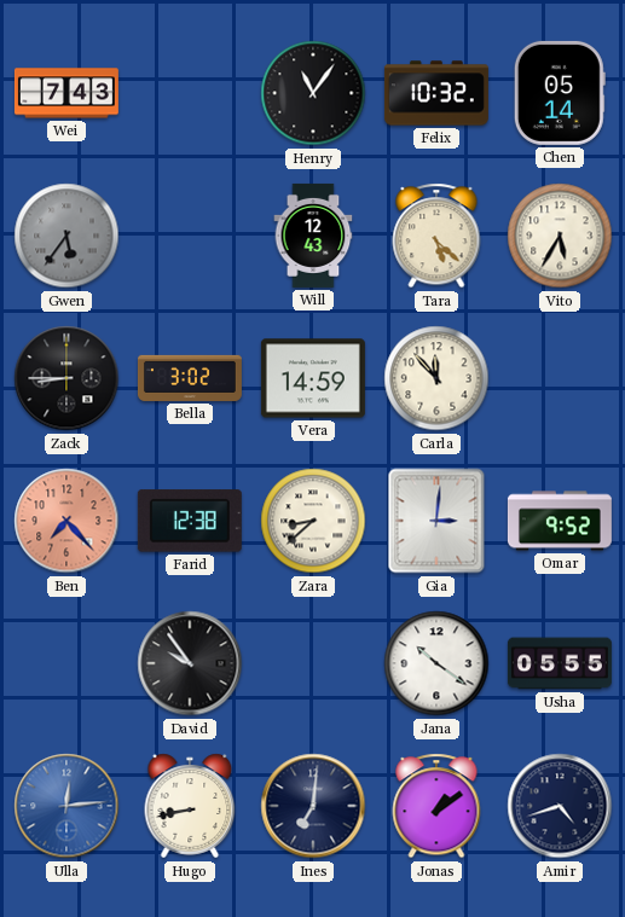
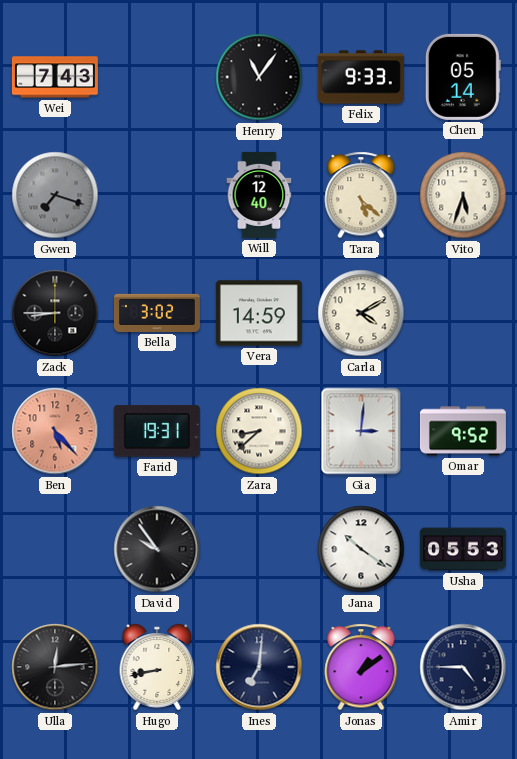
Felix: 10:32 -> 9:33 (361, 77)
Gwen: 5:36 -> 7:18 (55, 195)
Will: 12:43 -> 12:40 (259, 195)
Vito: 5:35 -> 5:33 (463, 195)
Carla: 11:53 -> 4:10 (361, 313)
Ben: 7:23 -> 5:23 (55, 431)
Farid: 12:38 -> 19:31 (157, 431)
Usha: 05:55 -> 05:53 (463, 549)
Ulla dial: blue -> black (55, 667)
Amir: 4:42 -> 4:45 (463, 667)
